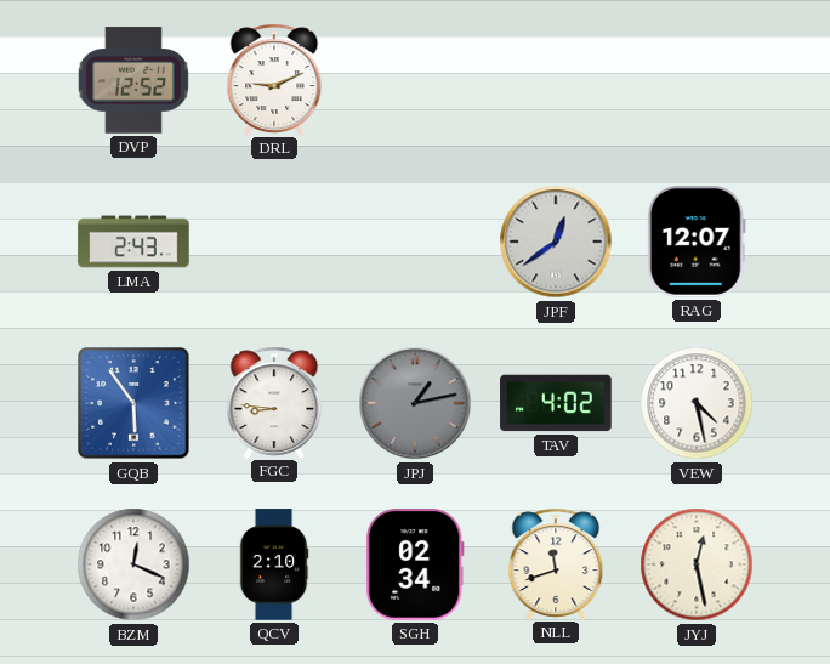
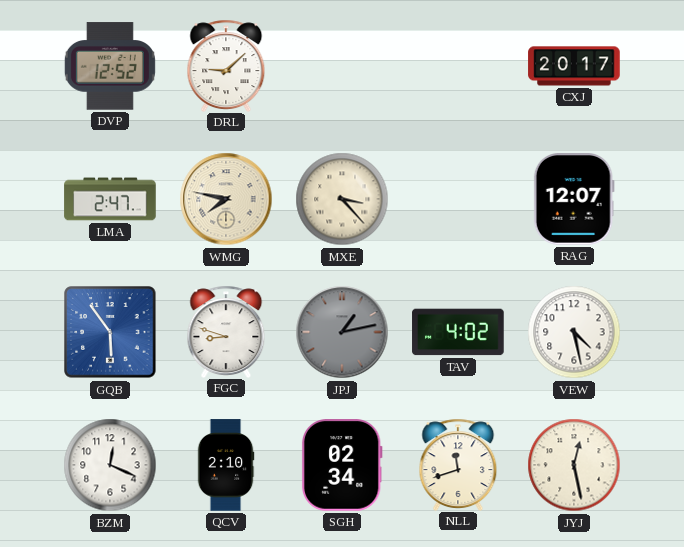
DRL: 9:11 -> 9:08 (226, 65)
CXJ: none -> 20:17 (574, 66)
LMA: 2:43 -> 2:47 (110, 199)
WMG: none -> 7:47 (226, 199)
MXE: none -> 3:23 (342, 199)
JPF: 12:39 -> none (556, 242)
FGC: 8:46 -> 8:48 (226, 331)
